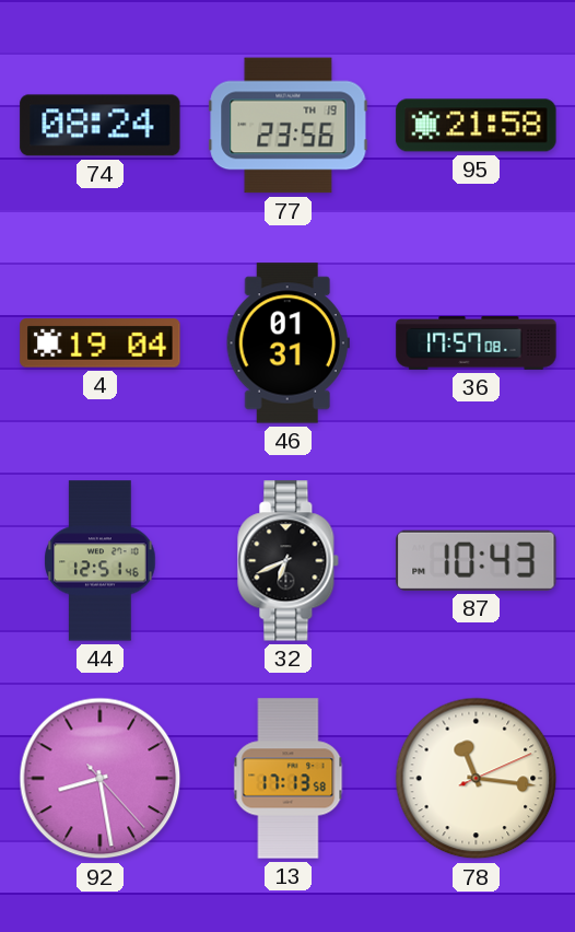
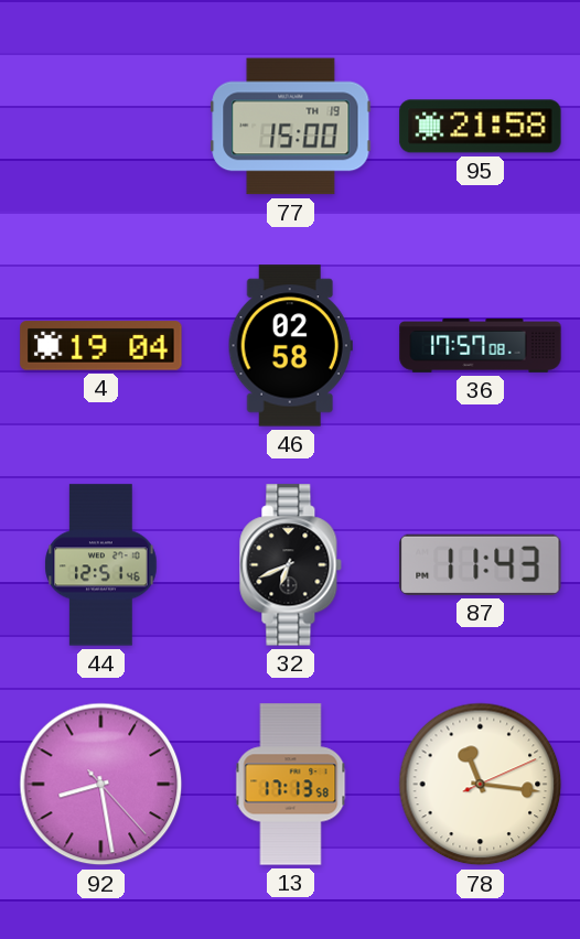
74: 08:24 -> none (101, 126)
77: 23:56 -> 15:00 (291, 127)
46: 01:31 -> 02:58 (290, 346)
87: 10:43 -> 11:43 (481, 564)
